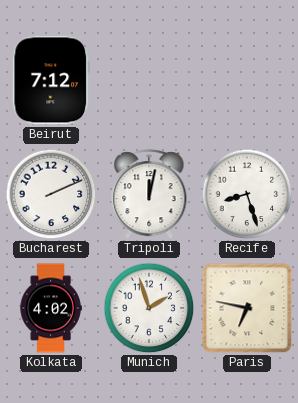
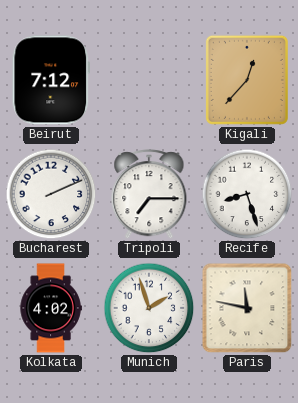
Kigali: none -> 12:37 (247, 80)
Tripoli: 12:02 -> 7:15 (149, 195)
Paris: 6:47 -> 11:47 (247, 308)
